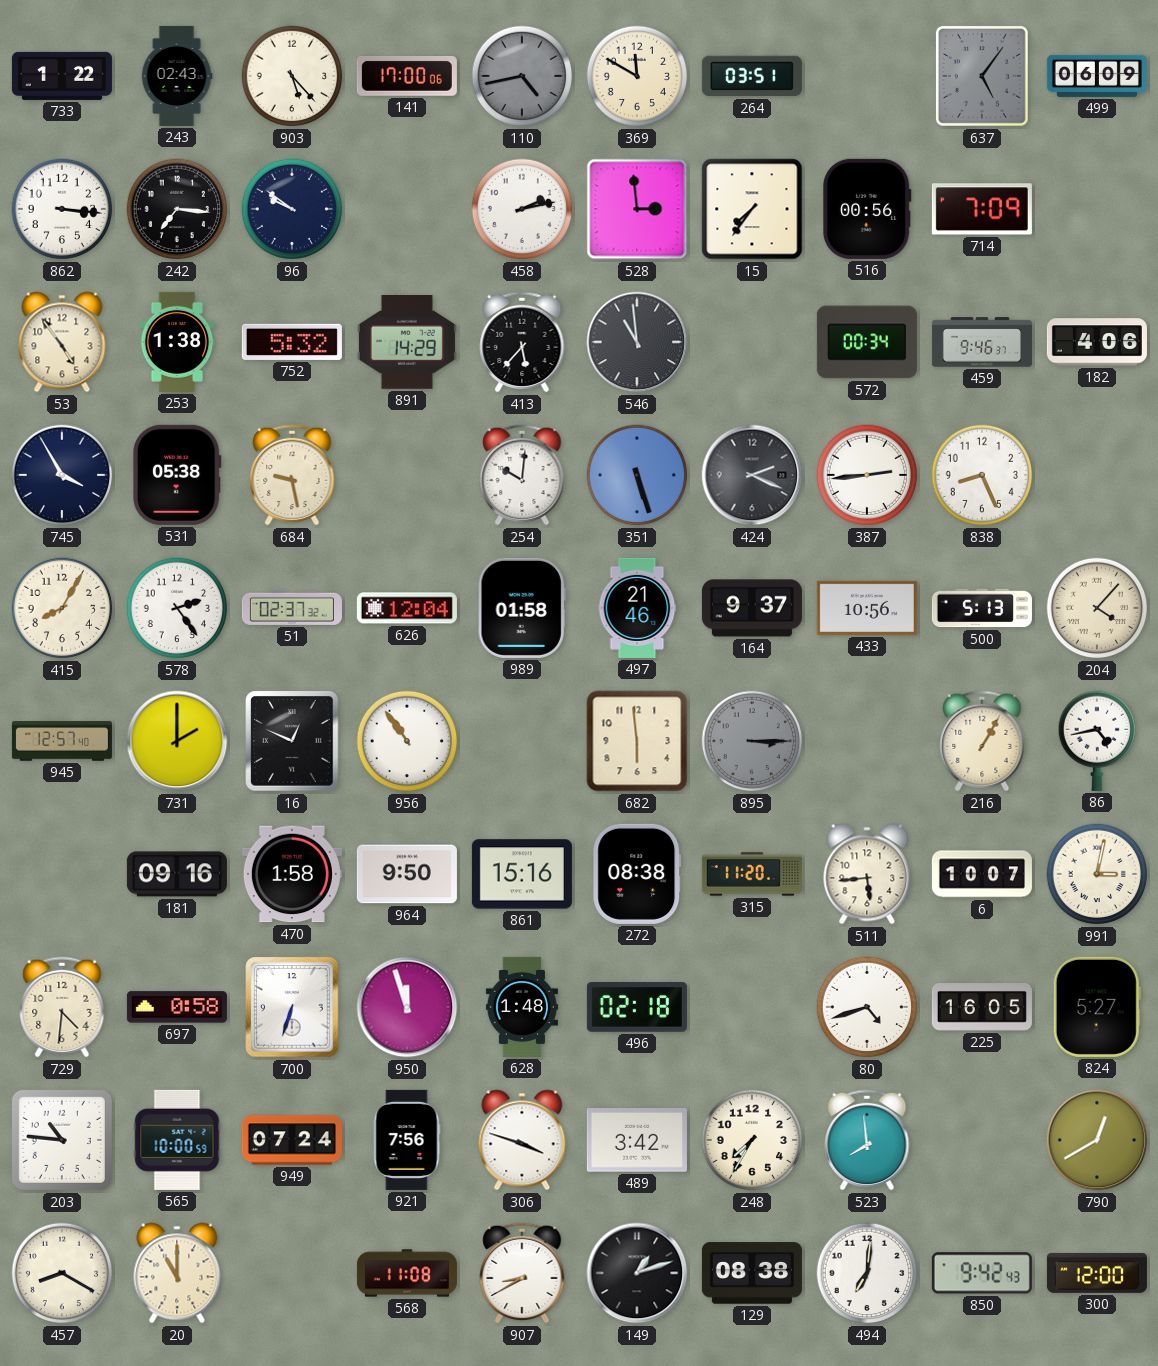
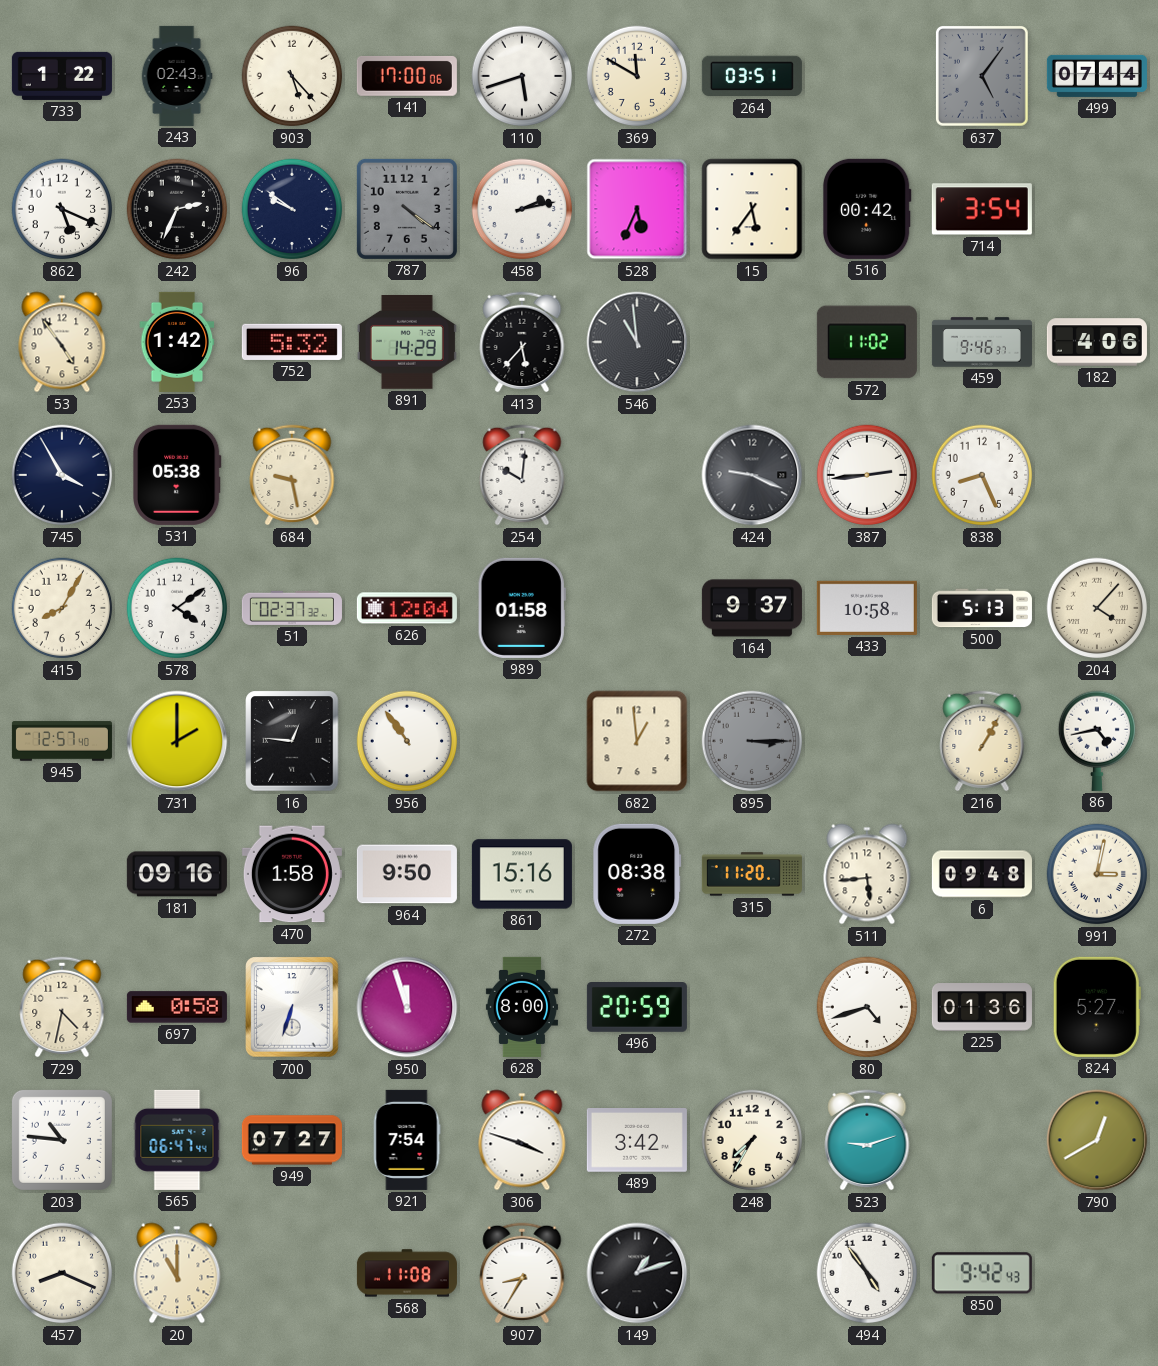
110: 4:43 -> 5:42 (522, 76)
110 dial: grey -> white (522, 76)
499: 06:09 -> 07:44 (1097, 76)
862: 3:16 -> 5:19 (62, 209)
242: 7:16 -> 2:34 (177, 209)
787: none -> 4:21 (407, 209)
528: 2:59 -> 5:34 (637, 209)
15: 7:36 -> 5:36 (752, 209)
516: 00:56 -> 00:42 (867, 209)
714: 7:09 -> 3:54 (982, 209)
253: 1:38 -> 1:42 (177, 342)
572: 00:34 -> 11:02 (867, 342)
351: 5:27 -> none (637, 475)
424: 2:19 -> 9:19 (752, 475)
578: 2:24 -> 4:09 (177, 608)
497: 21:46 -> none (637, 608)
433: 10:56 -> 10:58 (867, 608)
16: 12:49 -> 12:46 (292, 741)
682: 5:59 -> 12:59 (637, 741)
6: 10:07 -> 09:48 (982, 874)
729: 4:31 -> 4:32 (62, 1007)
628: 1:48 -> 8:00 (522, 1007)
496: 02:18 -> 20:59 (637, 1008)
225: 16:05 -> 01:36 (982, 1007)
565: 10:00 -> 06:47 (177, 1140)
949: 07:24 -> 07:27 (292, 1140)
921: 7:56 -> 7:54 (407, 1140)
523: 7:59 -> 9:12 (867, 1140)
457: 8:20 -> 8:19 (62, 1273)
907: 8:40 -> 8:35 (522, 1273)
129: 08:38 -> none (752, 1273)
494: 7:01 -> 4:54 (867, 1273)
300: 12:00 -> none (1097, 1273)
